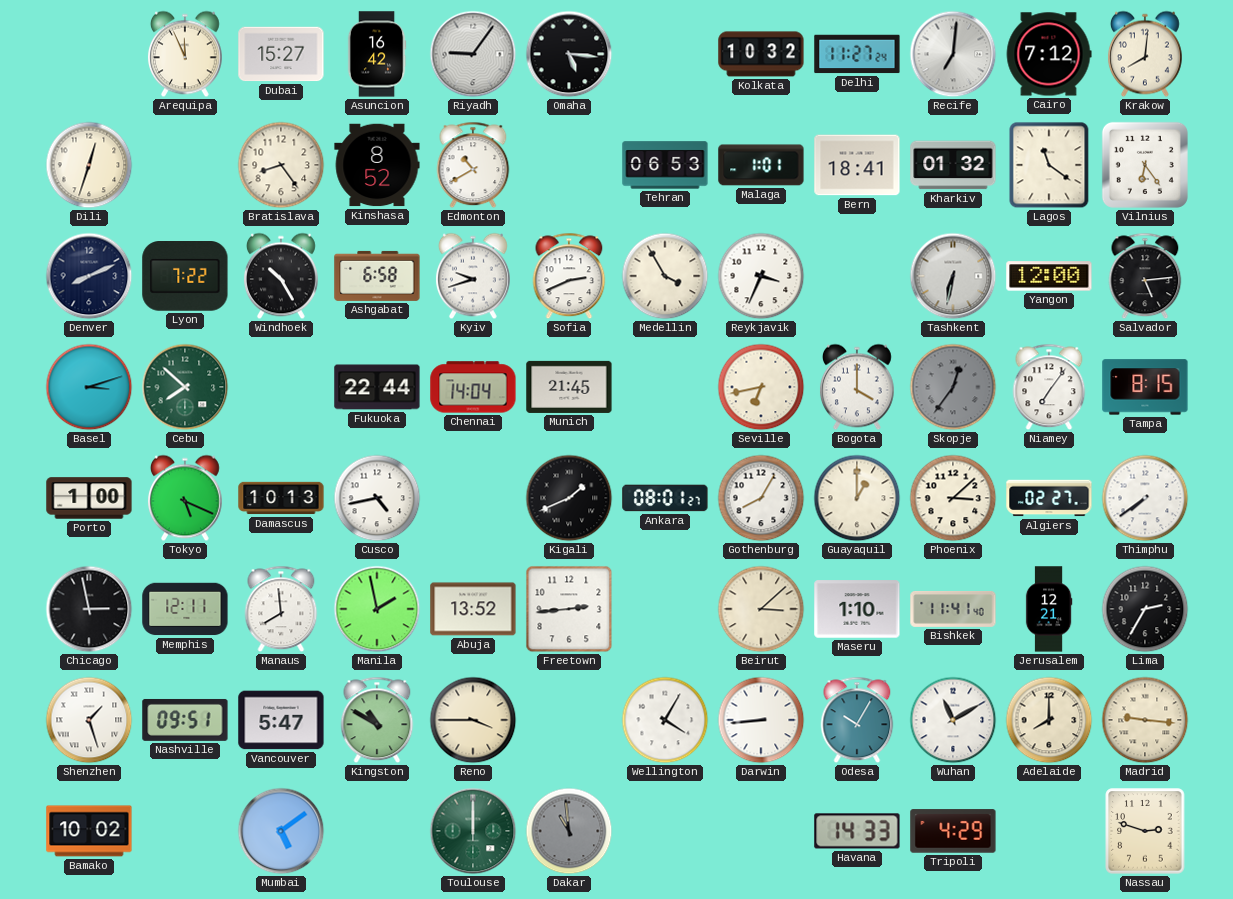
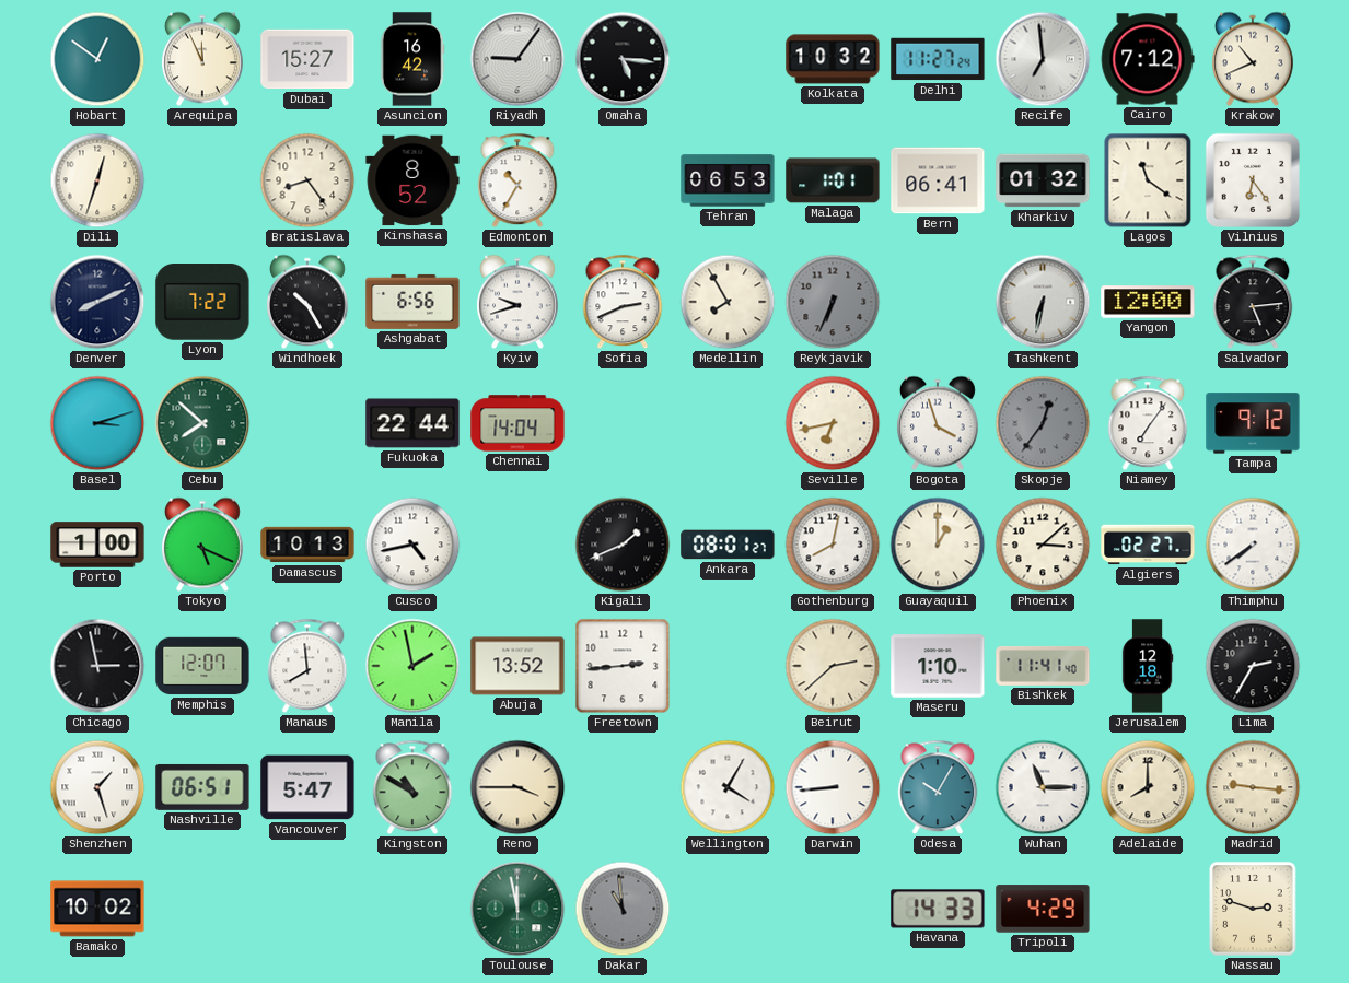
Hobart: none -> 12:51 (97, 59)
Recife: 7:01 -> 6:59 (1043, 59)
Krakow: 8:01 -> 10:41 (1253, 59)
Edmonton: 10:40 -> 10:35 (517, 180)
Bern: 18:41 -> 06:41 (938, 180)
Ashgabat: 6:58 -> 6:56 (412, 302)
Medellin: 3:55 -> 7:55 (728, 302)
Reykjavik: 3:34 -> 6:34 (833, 302)
Reykjavik dial: white -> grey (833, 302)
Munich: 21:45 -> none (569, 387)
Bogota: 4:00 -> 3:57 (938, 423)
Tampa: 8:15 -> 9:12 (1253, 423)
Gothenburg: 8:05 -> 8:02 (833, 545)
Memphis: 12:11 -> 12:07 (202, 666)
Beirut: 3:08 -> 2:38 (833, 666)
Jerusalem: 12:21 -> 12:18 (1148, 666)
Nashville: 09:51 -> 06:51 (202, 787)
Wuhan: 11:10 -> 11:15 (1043, 787)
Mumbai: 5:09 -> none (281, 831)
Toulouse: 12:00 -> 11:58 (517, 909)
